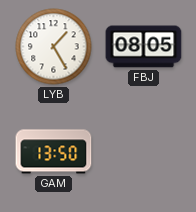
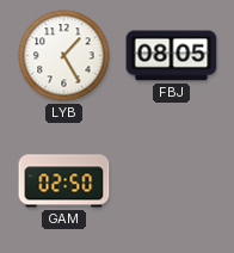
GAM: 13:50 -> 02:50 (64, 181)
